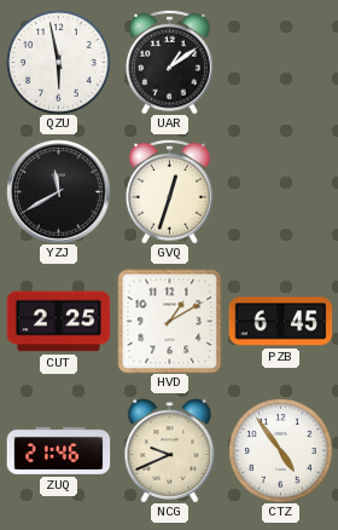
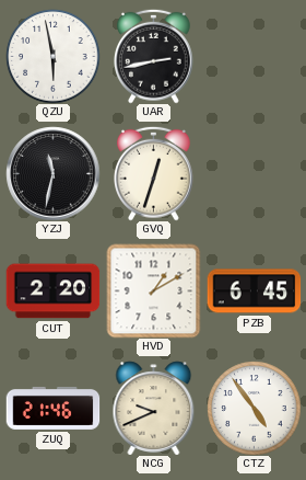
UAR: 1:09 -> 2:43 (154, 56)
YZJ: 11:40 -> 11:32 (52, 173)
CUT: 2:25 -> 2:20 (52, 292)
